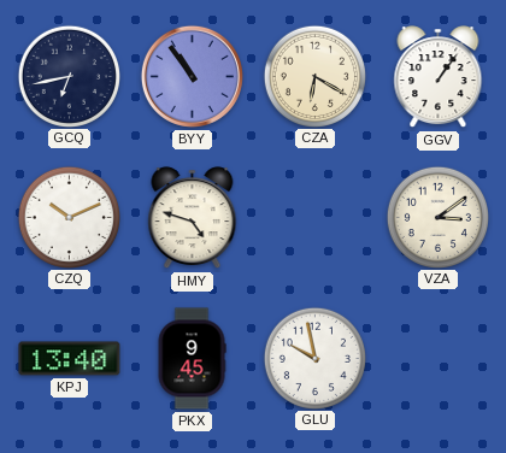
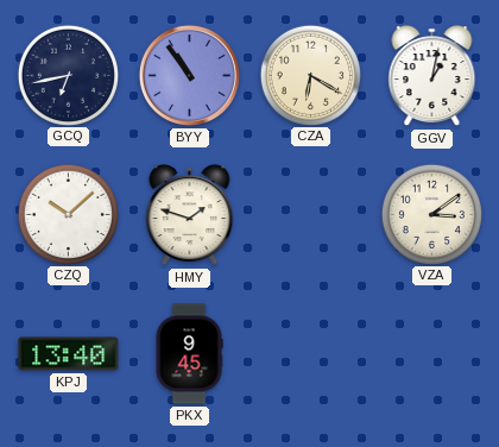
GGV: 1:06 -> 1:02 (432, 76)
CZQ: 10:11 -> 10:08 (68, 214)
HMY: 4:48 -> 1:48 (190, 215)
GLU: 9:58 -> none (314, 358)
